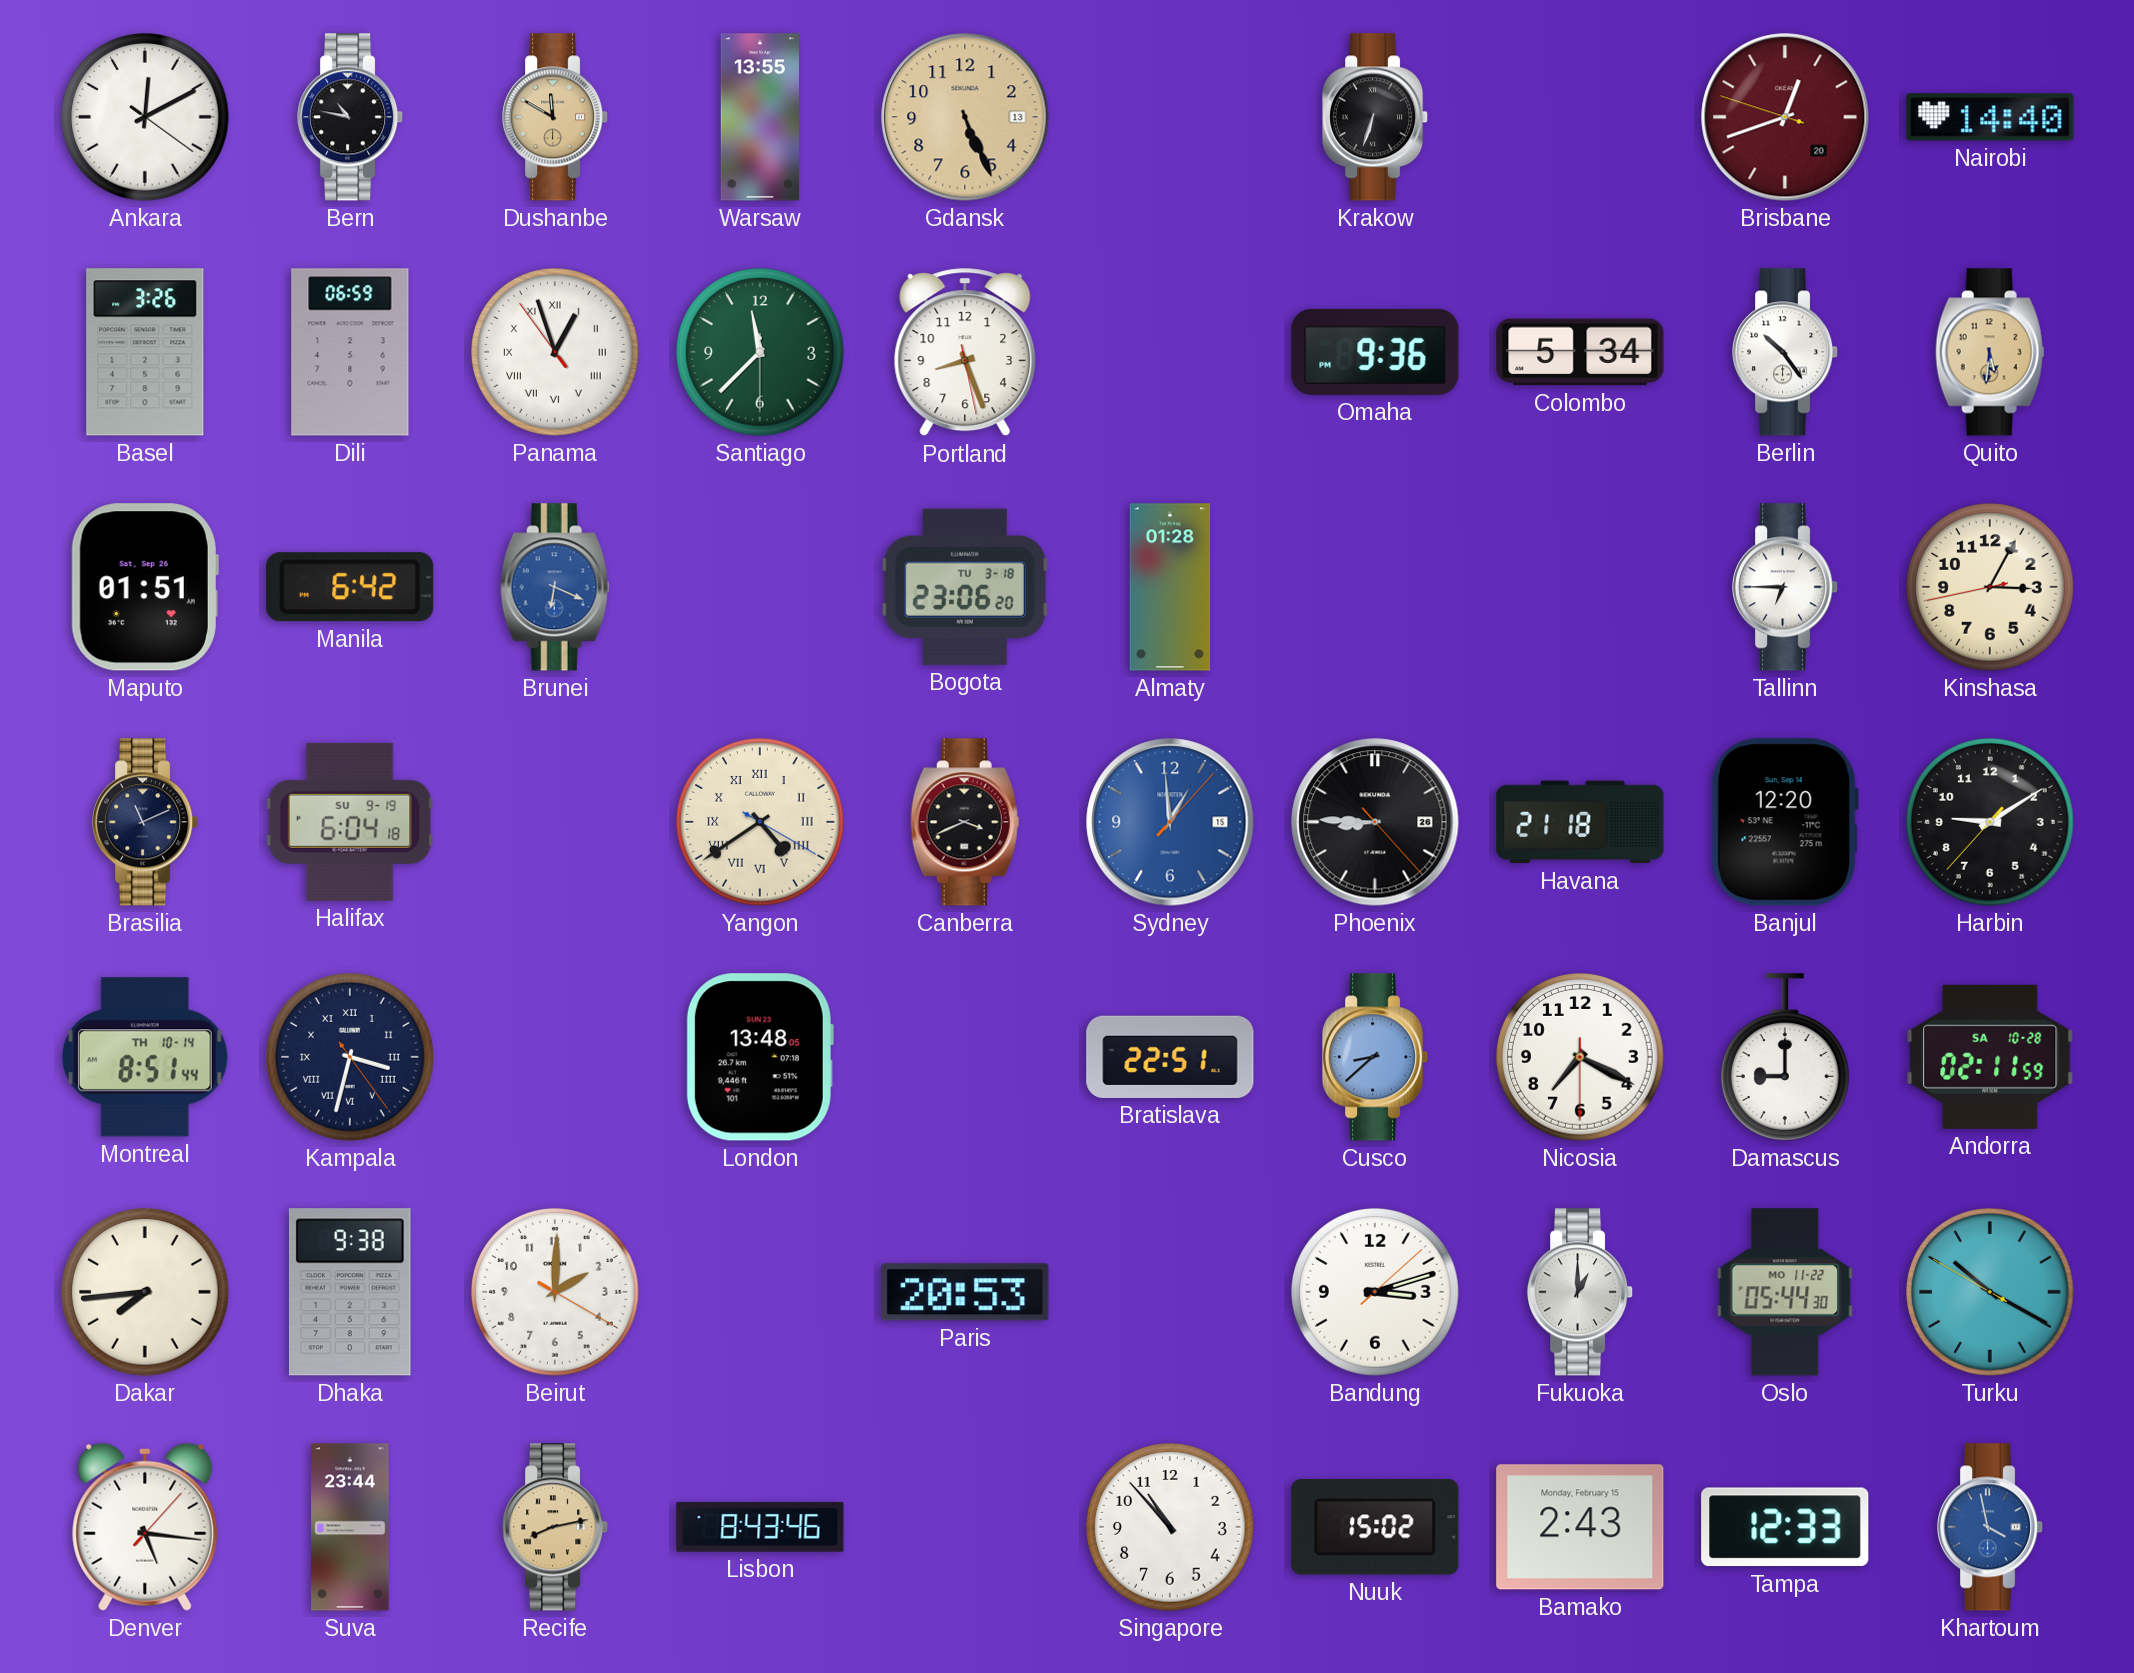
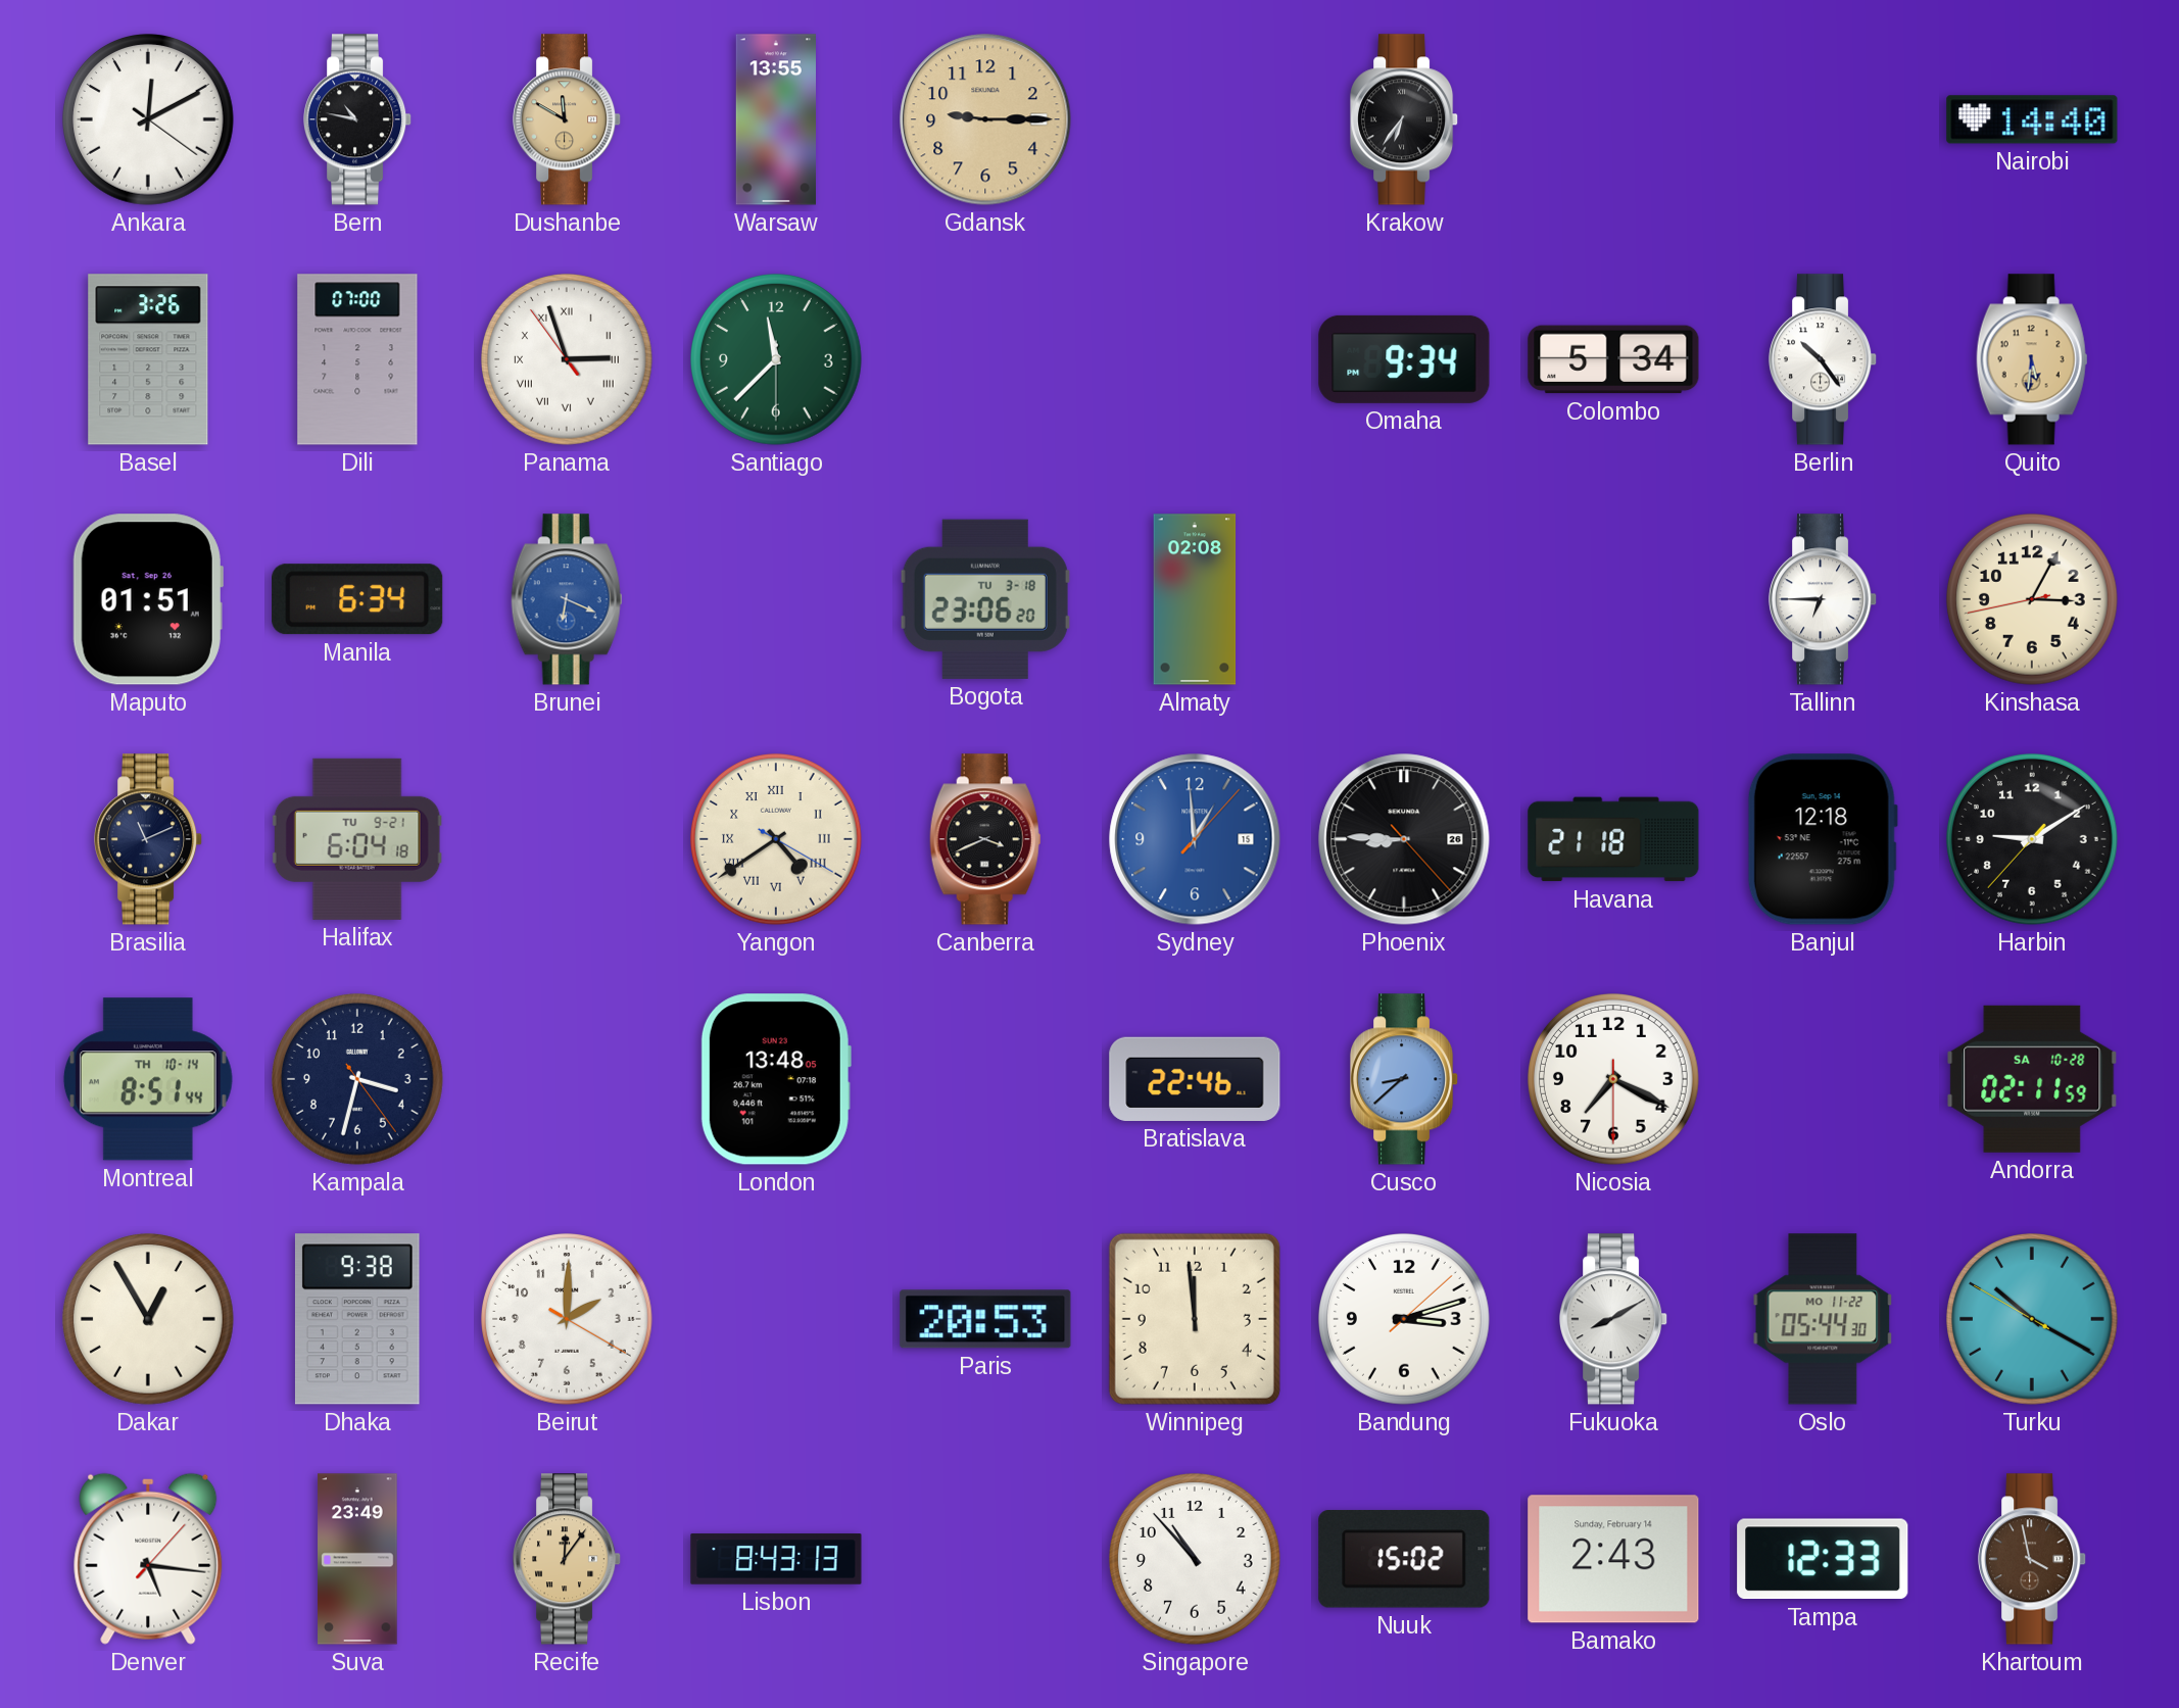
Gdansk: 5:26 -> 9:15 (985, 119)
Krakow: 6:33 -> 6:36 (1405, 119)
Brisbane: 12:41 -> none (1785, 117)
Dili: 06:59 -> 07:00 (357, 359)
Panama: 12:56 -> 2:56 (568, 360)
Portland: 8:26 -> none (965, 353)
Omaha: 9:36 -> 9:34 (1404, 359)
Manila: 6:42 -> 6:34 (357, 599)
Almaty: 01:28 -> 02:08 (1195, 599)
Halifax date: SU 9-19 -> TU 9-21 (357, 839)
Banjul: 12:20 -> 12:18 (1823, 839)
Kampala numerals: Roman -> Arabic (358, 1080)
Bratislava: 22:51 -> 22:46 (1195, 1079)
Damascus: 9:00 -> none (1785, 1057)
Dakar: 7:44 -> 12:55 (149, 1320)
Winnipeg: none -> 11:59 (1195, 1319)
Fukuoka: 1:00 -> 8:10 (1614, 1319)
Suva: 23:44 -> 23:49 (357, 1559)
Recife: 8:13 -> 12:06 (568, 1559)
Lisbon: 8:43:46 -> 8:43:13 (776, 1559)
Bamako date: Monday, February 15 -> Sunday, February 14 (1613, 1559)
Khartoum dial: blue -> brown (2033, 1559)
